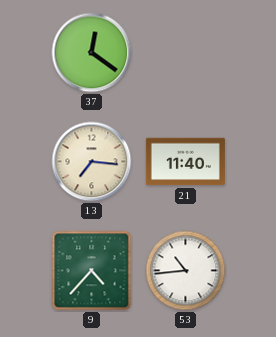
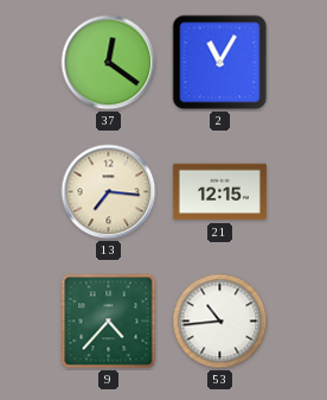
2: none -> 11:05 (220, 63)
21: 11:40 -> 12:15 (219, 192)
